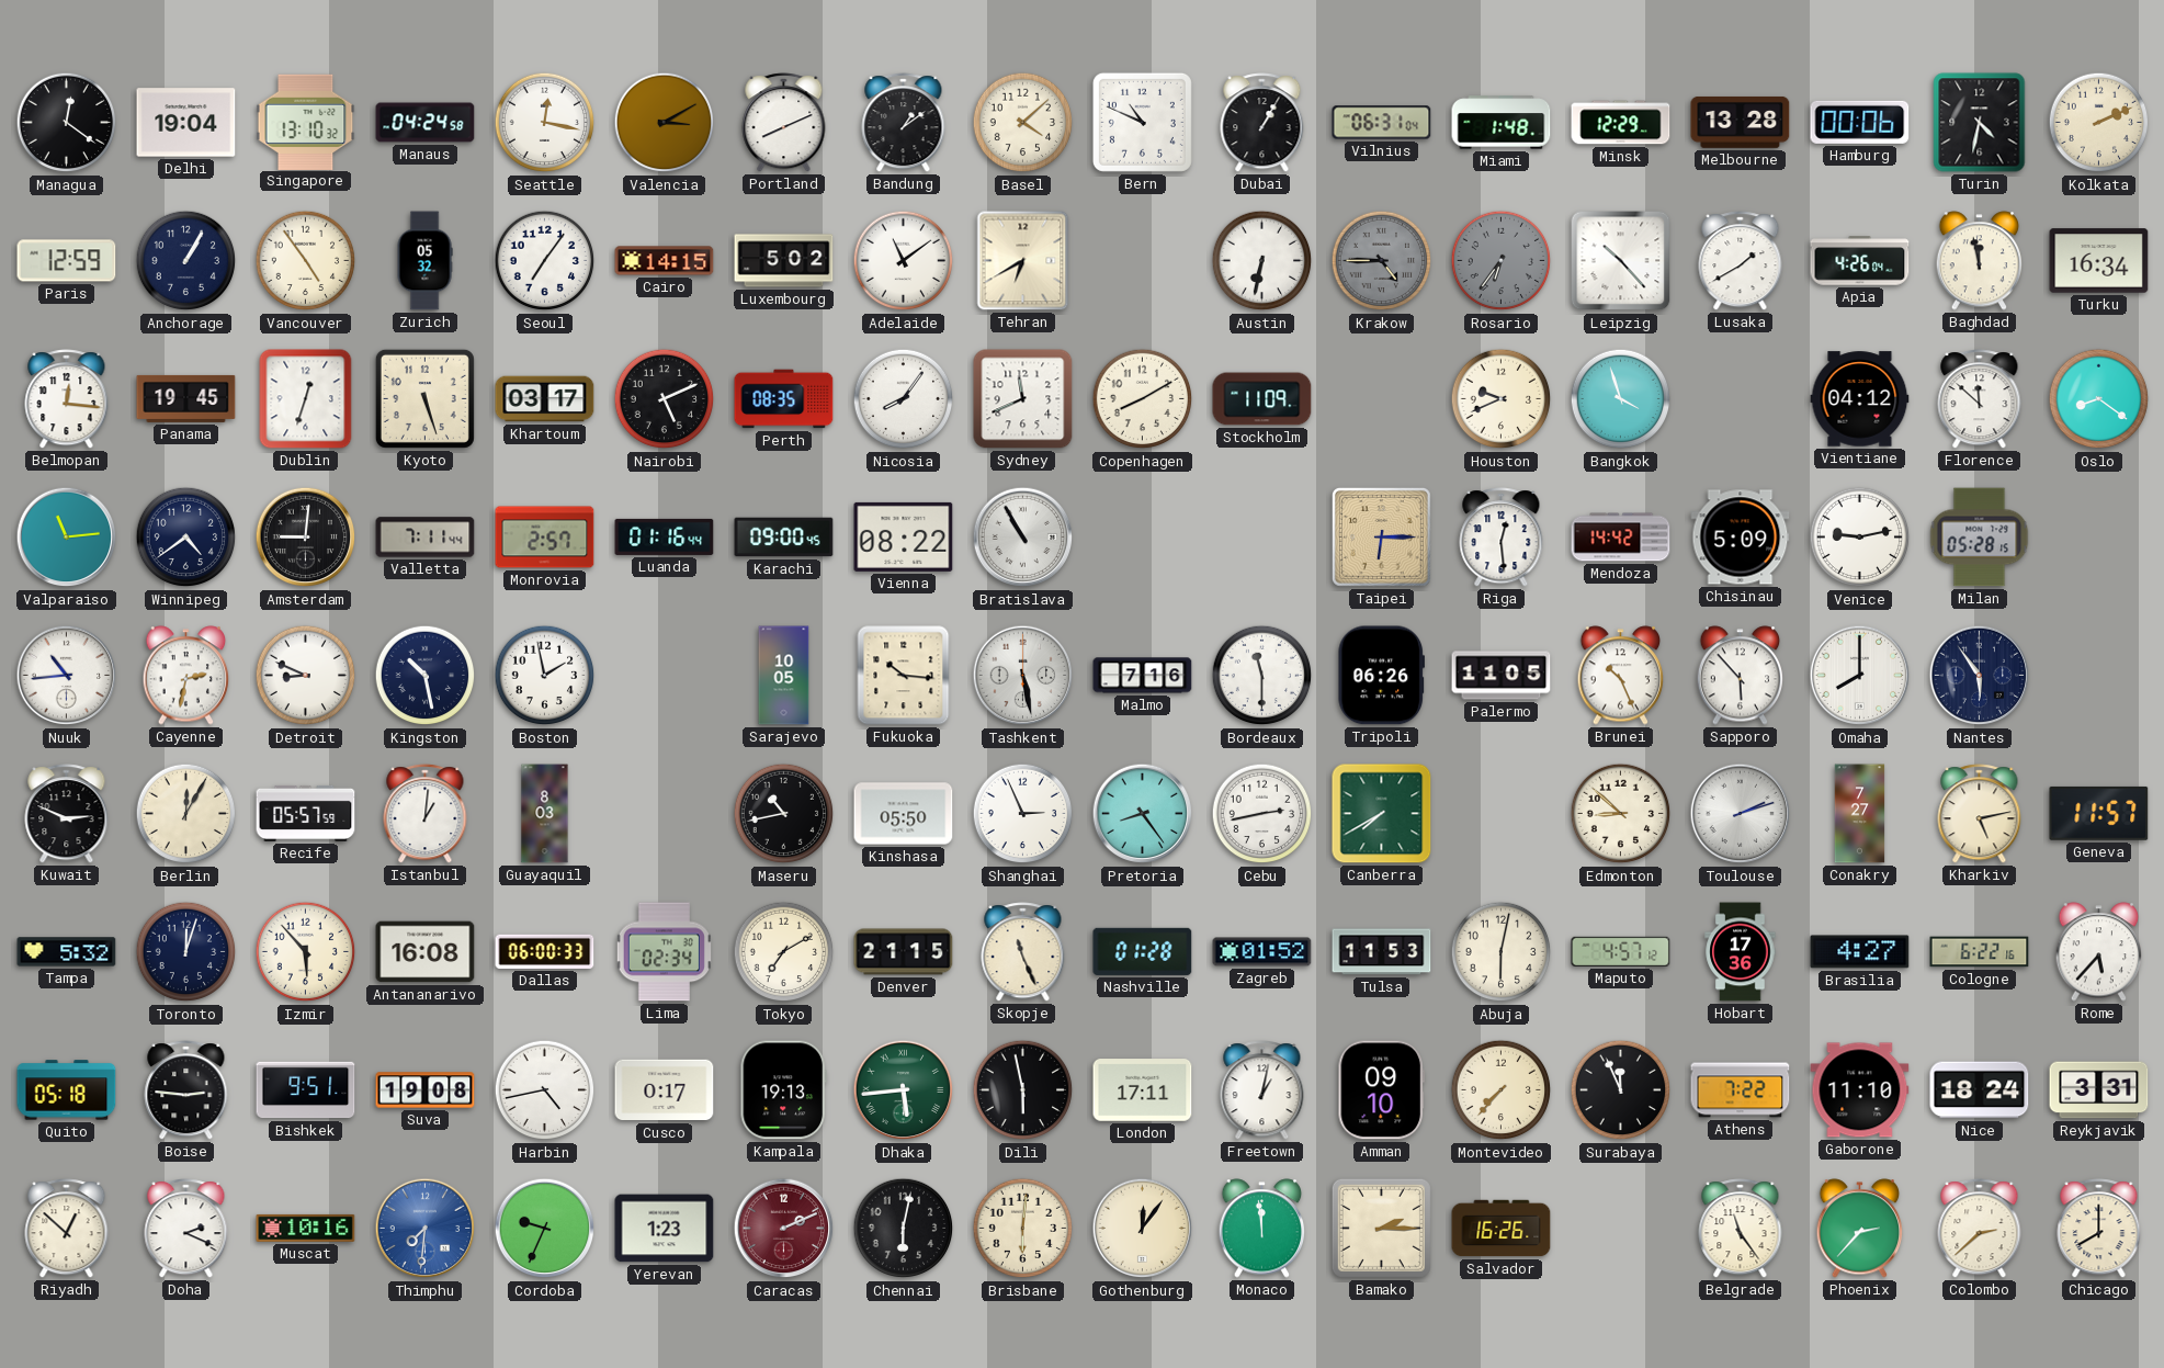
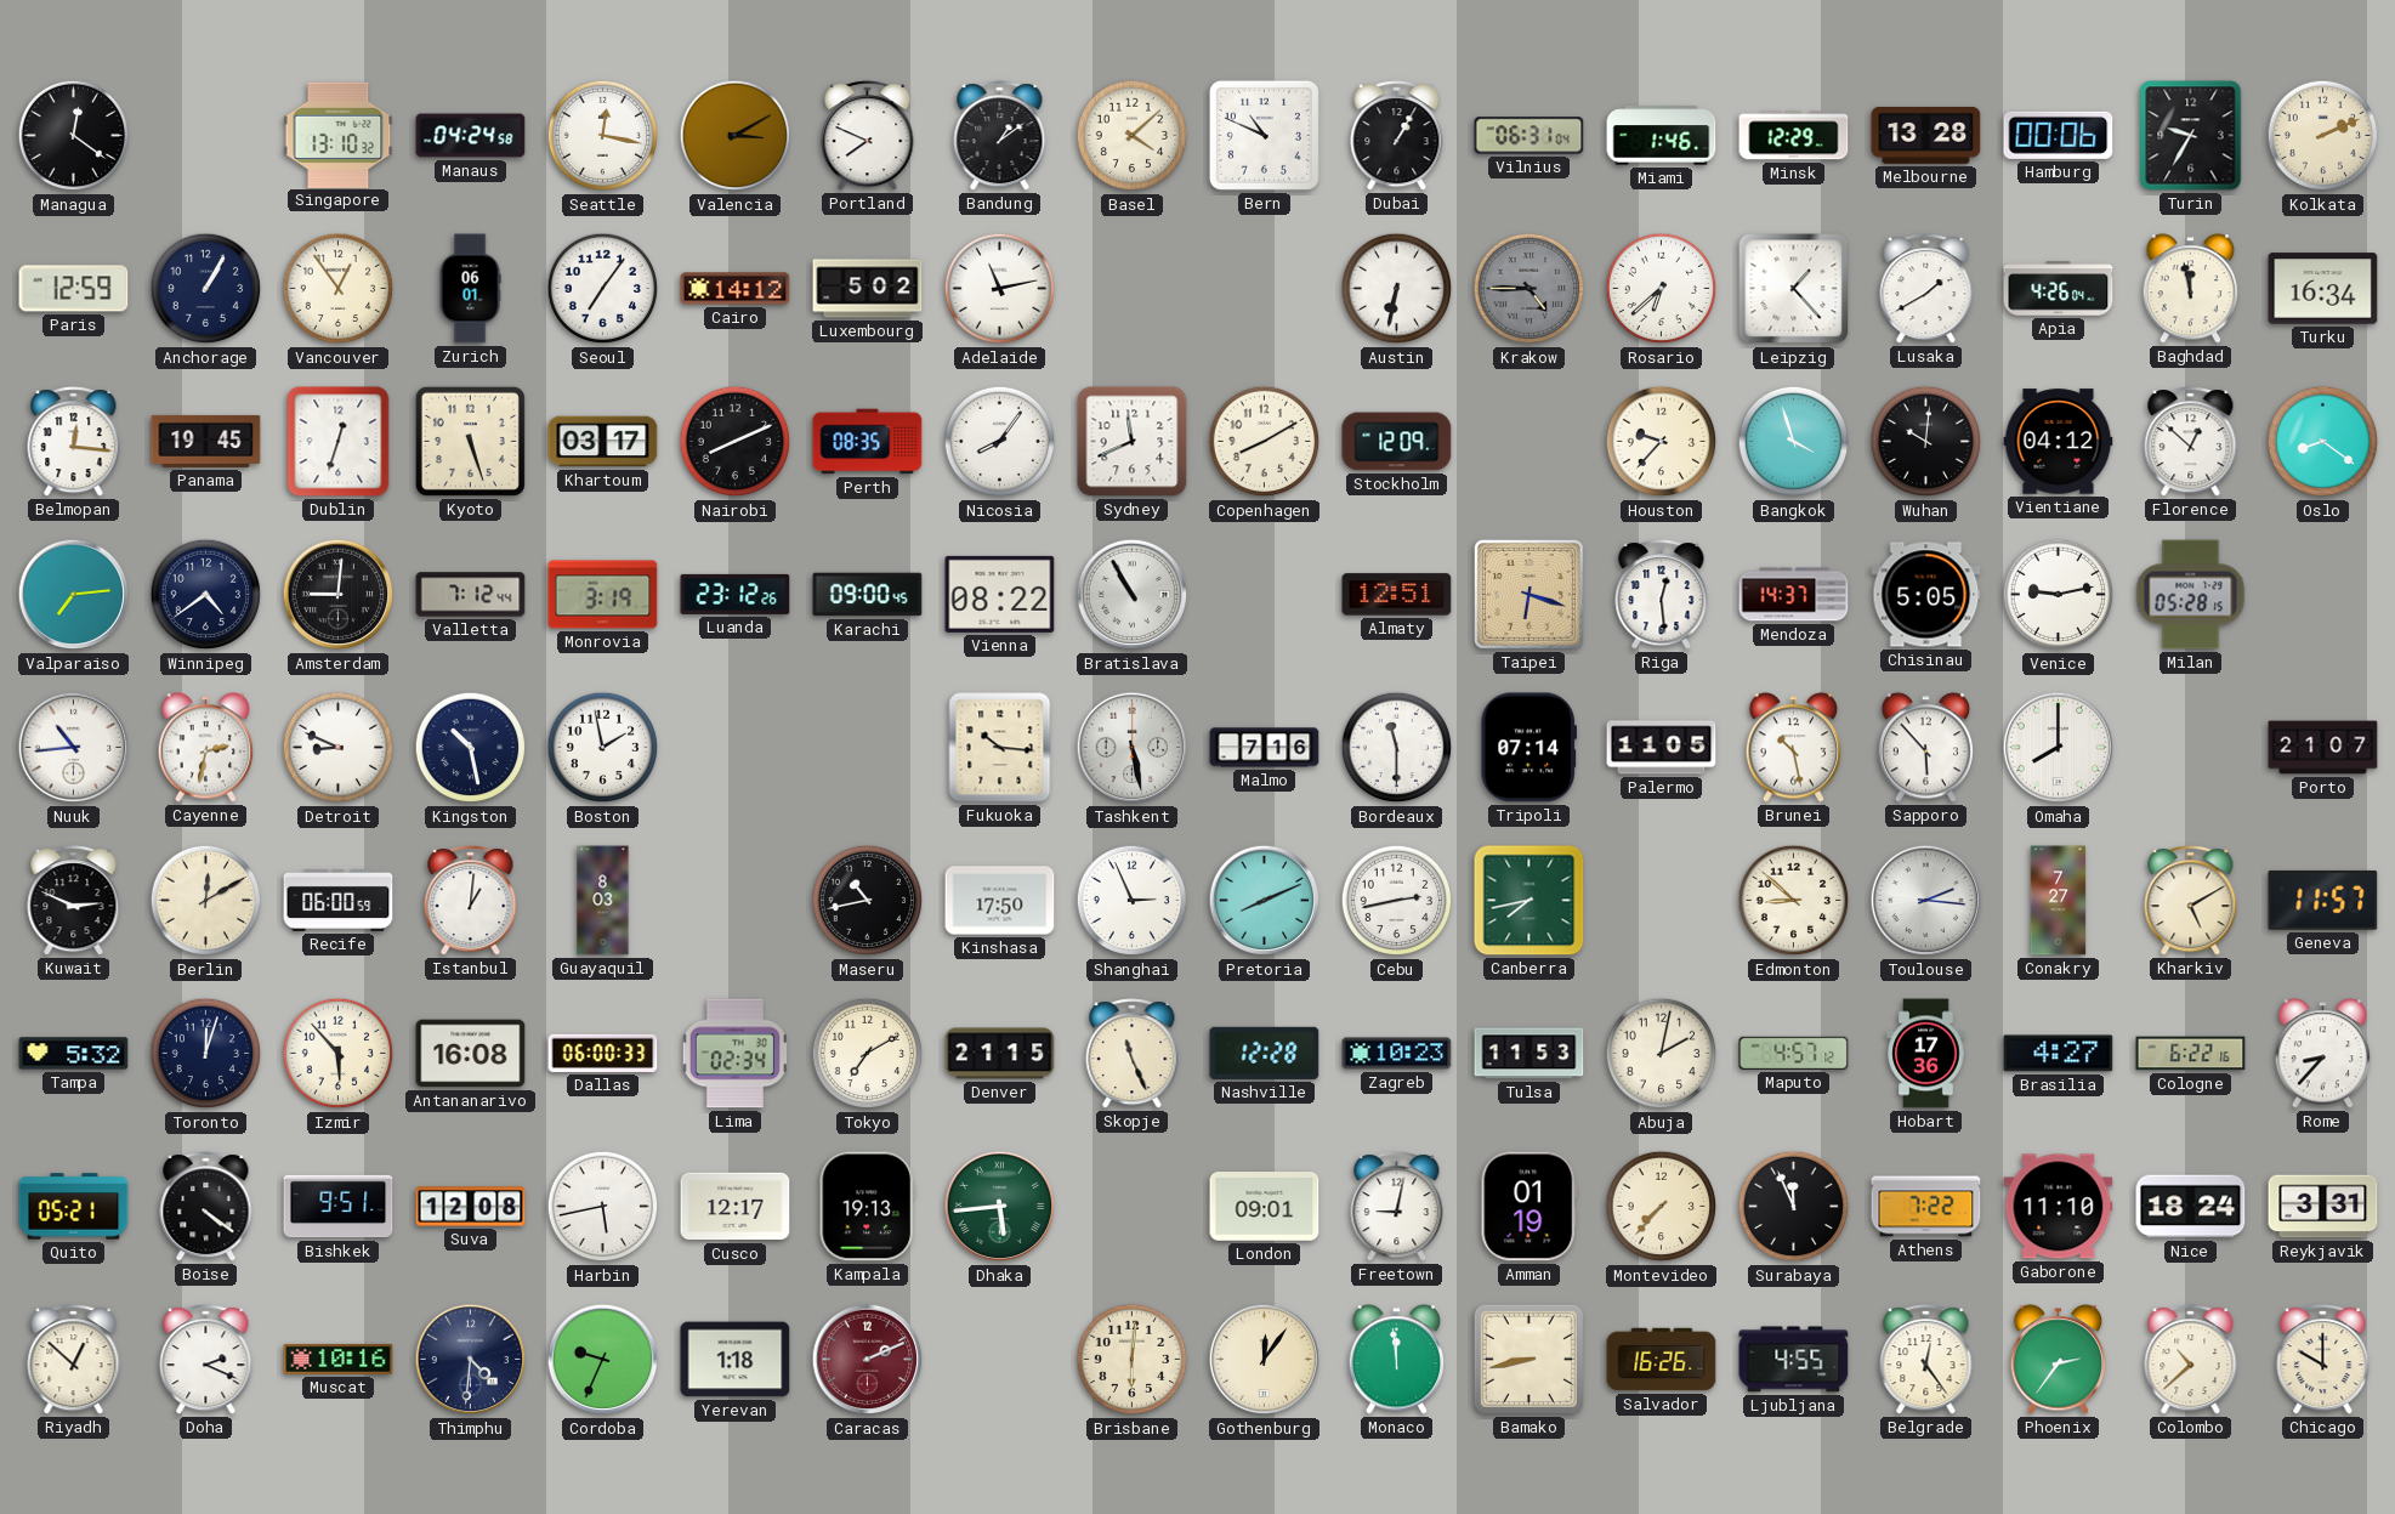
Delhi: 19:04 -> none (186, 123)
Portland: 8:11 -> 7:49 (868, 136)
Miami: 1:48 -> 1:46 (1662, 136)
Turin: 4:32 -> 9:35 (2191, 136)
Vancouver: 4:54 -> 12:54 (339, 289)
Zurich: 05:32 -> 06:01 (470, 289)
Cairo: 14:15 -> 14:12 (736, 289)
Adelaide: 11:09 -> 11:13 (1000, 289)
Tehran: 6:40 -> none (1023, 261)
Rosario: 6:36 -> 6:38 (1662, 289)
Rosario dial: grey -> white (1662, 289)
Leipzig: 10:23 -> 1:23 (1794, 289)
Nairobi: 5:11 -> 8:11 (736, 442)
Stockholm: 11:09 -> 12:09 (1397, 442)
Houston: 9:41 -> 9:37 (1662, 442)
Wuhan: none -> 10:01 (1926, 442)
Florence: 11:52 -> 12:52 (2191, 442)
Valparaiso: 11:14 -> 7:14 (74, 595)
Valletta: 7:11 -> 7:12 (471, 595)
Monrovia: 2:57 -> 3:19 (603, 595)
Luanda: 01:16 -> 23:12 (736, 594)
Almaty: none -> 12:51 (1397, 595)
Taipei: 6:15 -> 6:18 (1528, 594)
Mendoza: 14:42 -> 14:37 (1794, 595)
Chisinau: 5:09 -> 5:05 (1926, 595)
Sarajevo: 10:05 -> none (784, 676)
Tripoli: 06:26 -> 07:14 (1528, 748)
Brunei: 10:26 -> 10:28 (1794, 748)
Nantes: 5:54 -> none (1980, 676)
Porto: none -> 21:07 (2323, 748)
Berlin: 12:05 -> 12:10 (206, 901)
Recife: 05:57 -> 06:00 (339, 900)
Kinshasa: 05:50 -> 17:50 (1000, 901)
Pretoria: 8:24 -> 8:11 (1265, 901)
Canberra: 7:40 -> 7:43 (1529, 901)
Toulouse: 2:12 -> 2:16 (1926, 901)
Kharkiv: 5:13 -> 5:10 (2191, 901)
Nashville: 01:28 -> 12:28 (1265, 1053)
Zagreb: 01:52 -> 10:23 (1397, 1054)
Abuja: 6:02 -> 2:02 (1662, 1054)
Rome: 5:37 -> 8:37 (2323, 1054)
Quito: 05:18 -> 05:21 (74, 1207)
Boise: 2:46 -> 4:21 (206, 1207)
Suva: 19:08 -> 12:08 (471, 1207)
Harbin: 4:43 -> 5:43 (603, 1207)
Cusco: 0:17 -> 12:17 (736, 1207)
Dili: 5:58 -> none (1023, 1090)
London: 17:11 -> 09:01 (1265, 1207)
Freetown: 1:02 -> 9:02 (1397, 1207)
Amman: 09:10 -> 01:19 (1528, 1207)
Thimphu: 7:31 -> 4:31 (471, 1360)
Thimphu dial: blue -> navy (471, 1360)
Yerevan: 1:23 -> 1:18 (736, 1360)
Chennai: 6:02 -> none (904, 1229)
Bamako: 2:15 -> 8:43 (1528, 1359)
Ljubljana: none -> 4:55 (1794, 1360)
Belgrade: 11:24 -> 12:24 (1926, 1360)
Phoenix: 2:37 -> 2:36 (2059, 1360)
Colombo: 2:38 -> 10:38 (2191, 1360)
Chicago: 8:00 -> 10:00 (2323, 1360)
